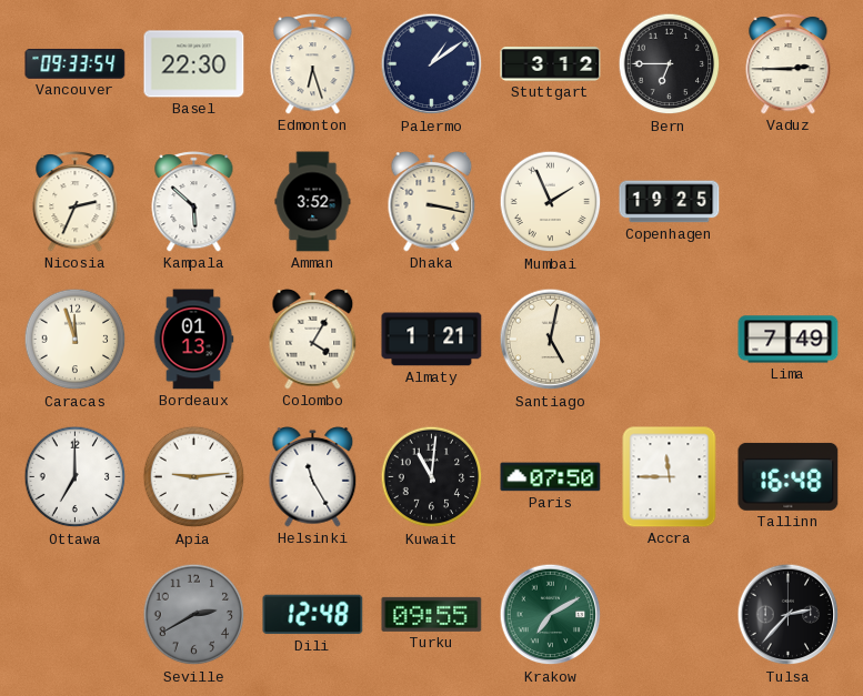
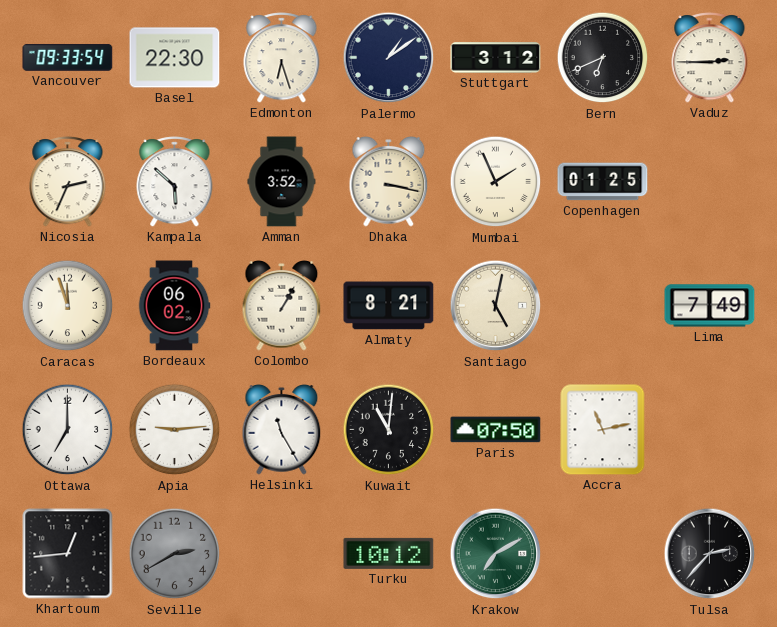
Bern: 6:45 -> 6:41 (603, 58)
Copenhagen: 19:25 -> 01:25 (603, 182)
Bordeaux: 01:13 -> 06:02 (174, 306)
Colombo: 4:05 -> 1:05 (282, 306)
Almaty: 1:21 -> 8:21 (389, 306)
Accra: 11:45 -> 11:13 (603, 430)
Tallinn: 16:48 -> none (789, 476)
Khartoum: none -> 12:44 (68, 554)
Dili: 12:48 -> none (313, 615)
Turku: 09:55 -> 10:12 (389, 553)
